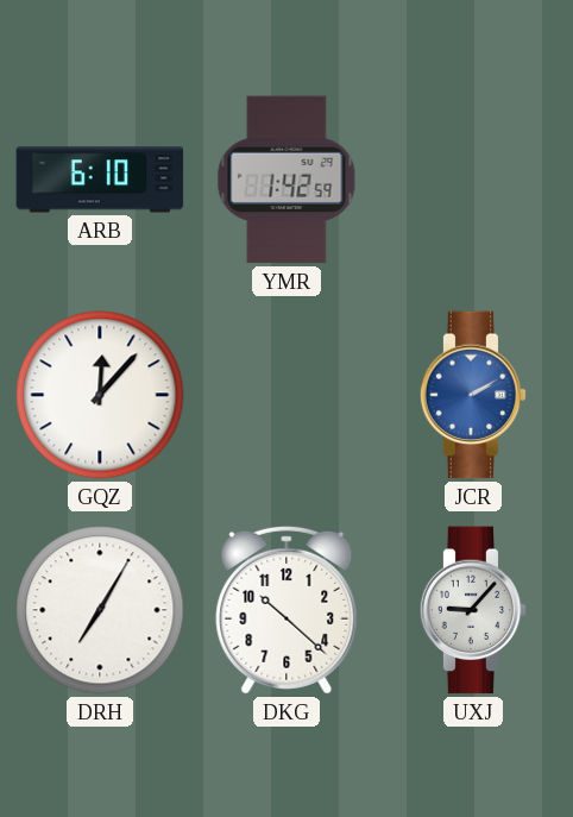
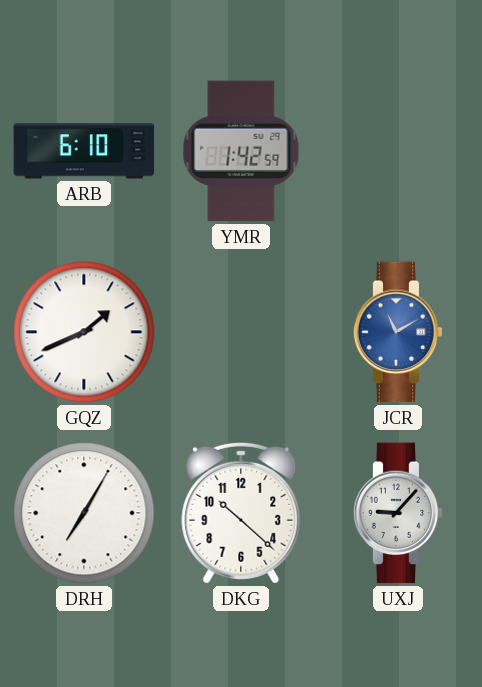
GQZ: 12:07 -> 1:41 (84, 332)
JCR: 2:10 -> 11:10 (398, 332)
